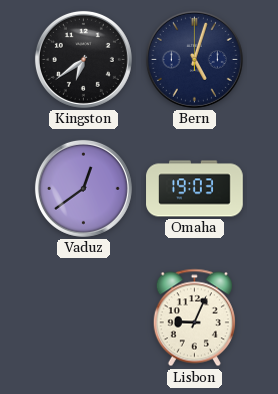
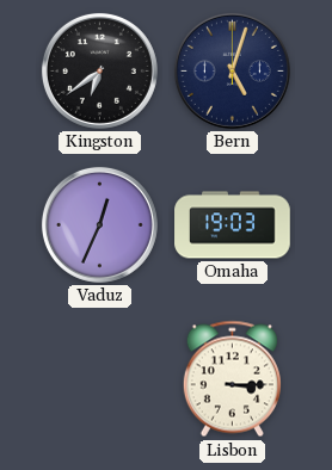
Vaduz: 12:39 -> 12:34 (99, 224)
Lisbon: 9:04 -> 3:15 (232, 379)
